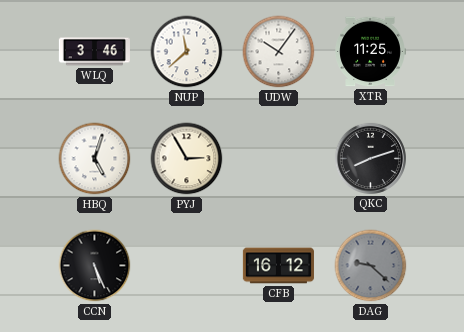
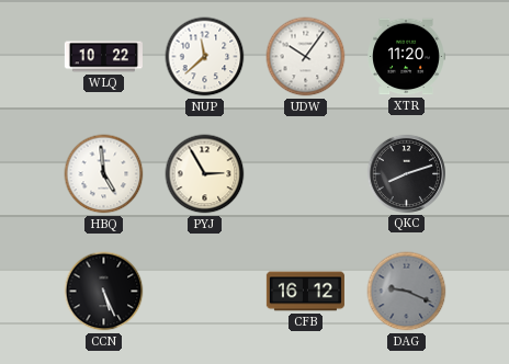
WLQ: 3:46 -> 10:22 (103, 57)
XTR: 11:25 -> 11:20 (406, 57)
HBQ: 5:03 -> 4:59 (104, 174)
DAG: 9:22 -> 9:19 (407, 292)
